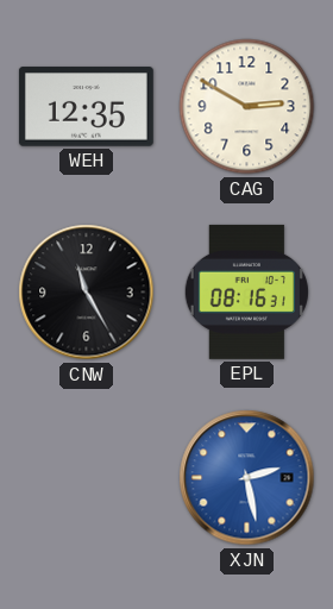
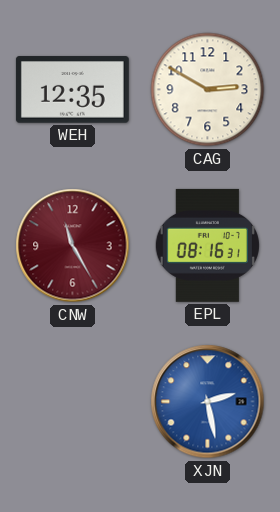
CNW dial: black -> burgundy (73, 246)
